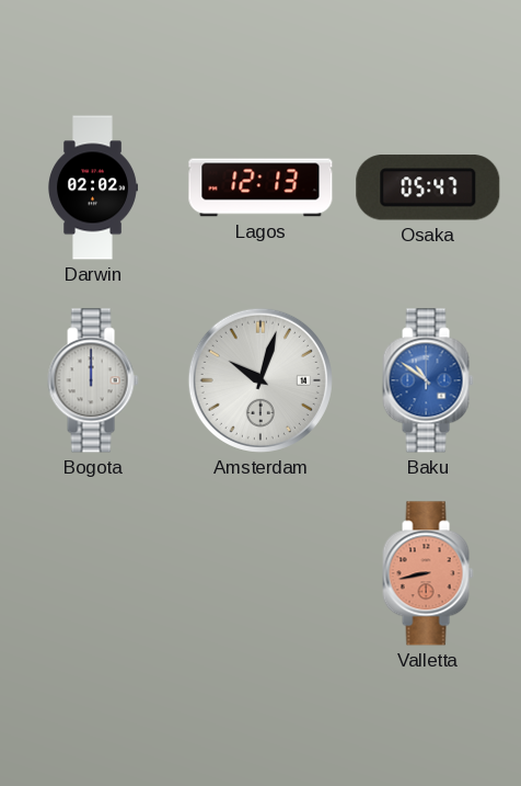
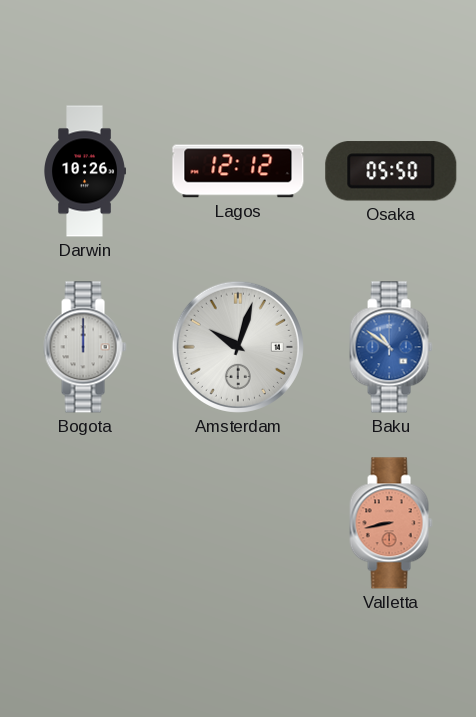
Darwin: 02:02 -> 10:26 (85, 171)
Lagos: 12:13 -> 12:12 (238, 171)
Osaka: 05:47 -> 05:50 (391, 171)
